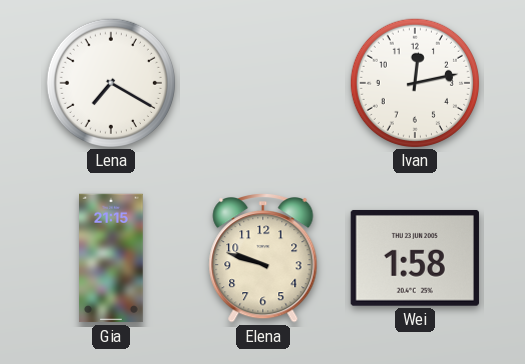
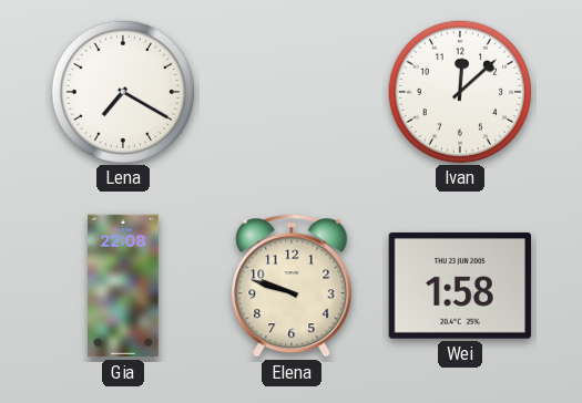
Ivan: 12:13 -> 12:08 (459, 91)
Gia: 21:15 -> 22:08 (123, 286)
